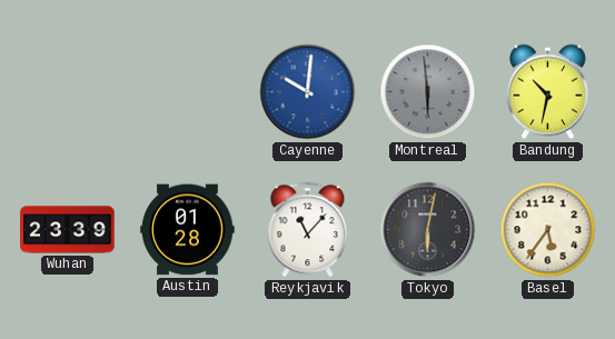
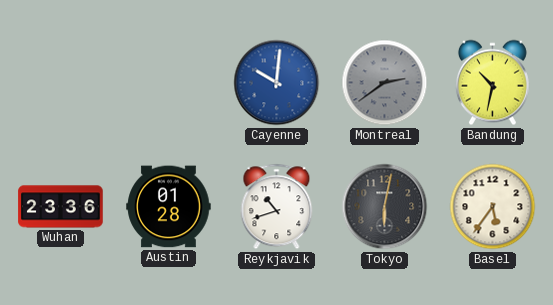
Montreal: 5:59 -> 2:39 (385, 83)
Wuhan: 23:39 -> 23:36 (61, 207)
Reykjavik: 11:07 -> 10:42 (277, 207)
